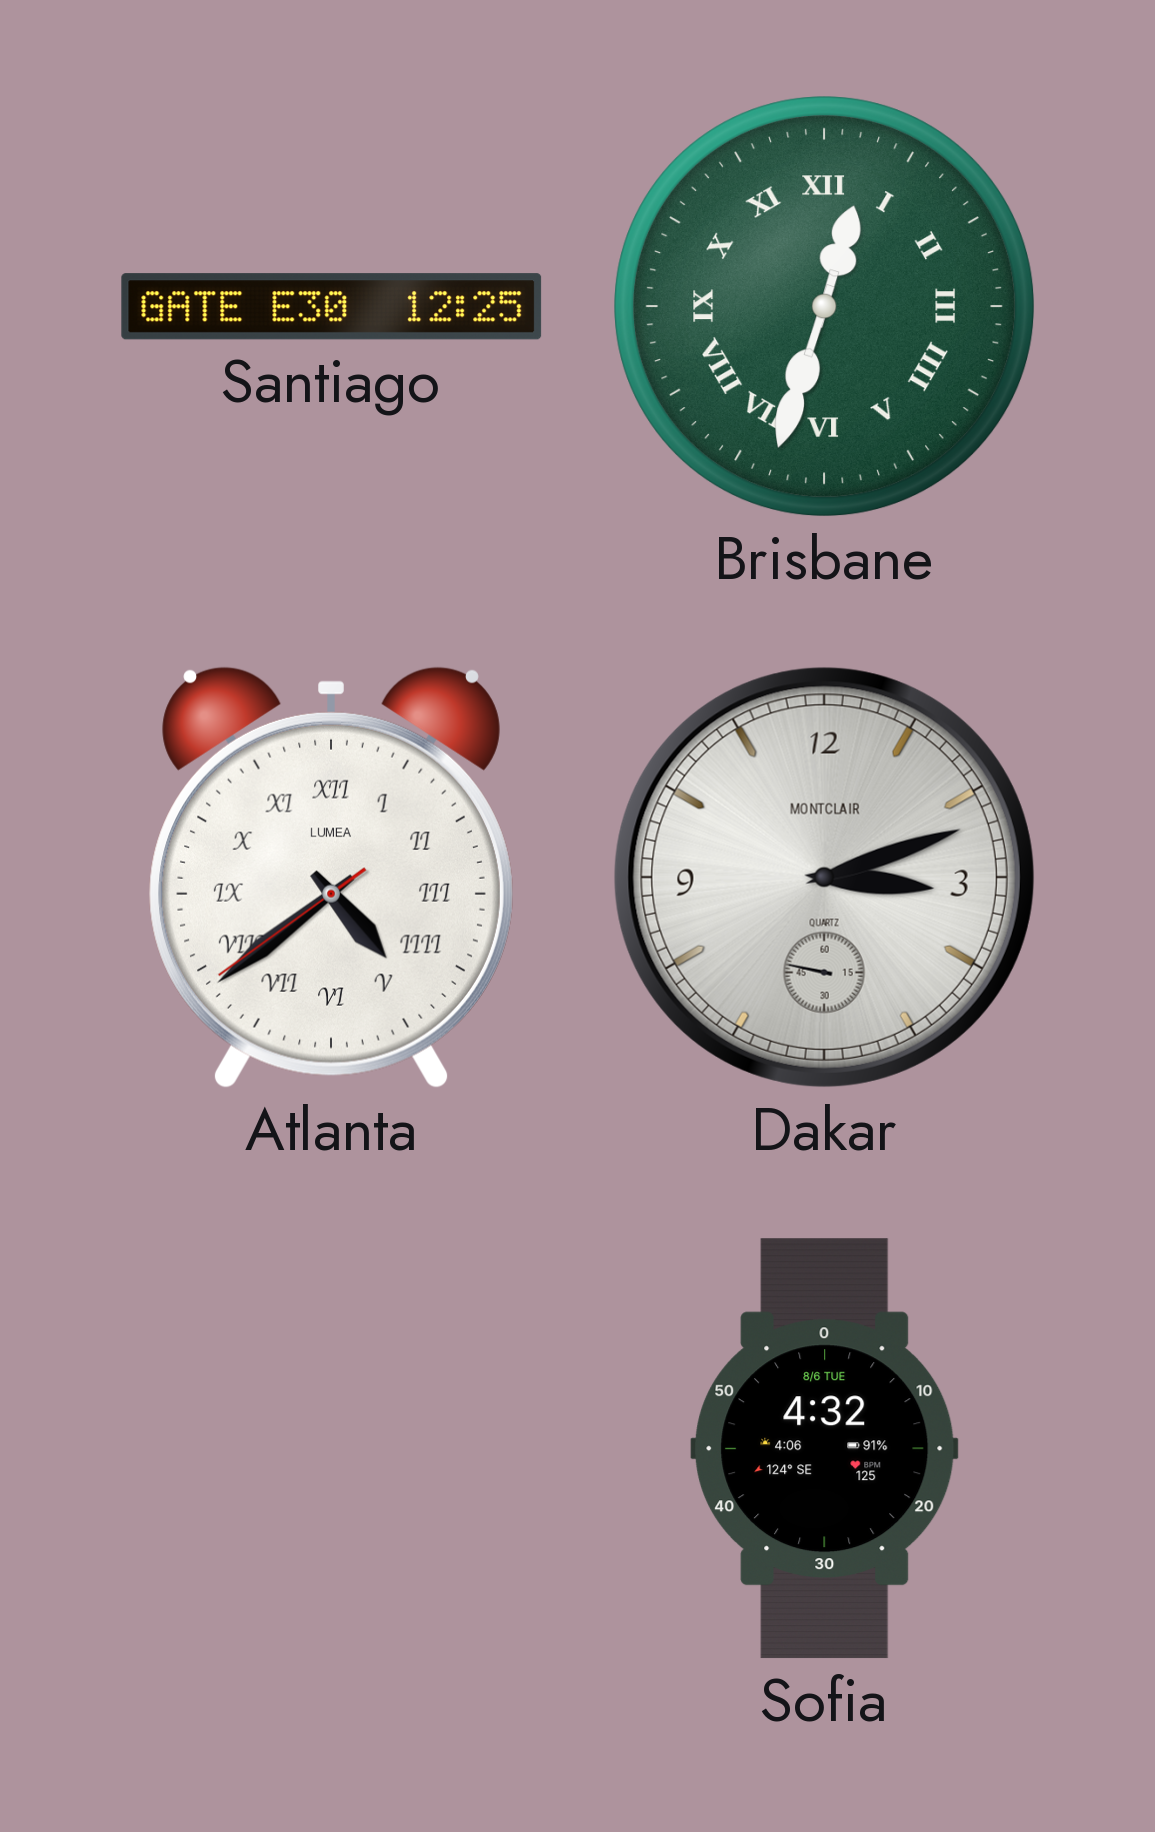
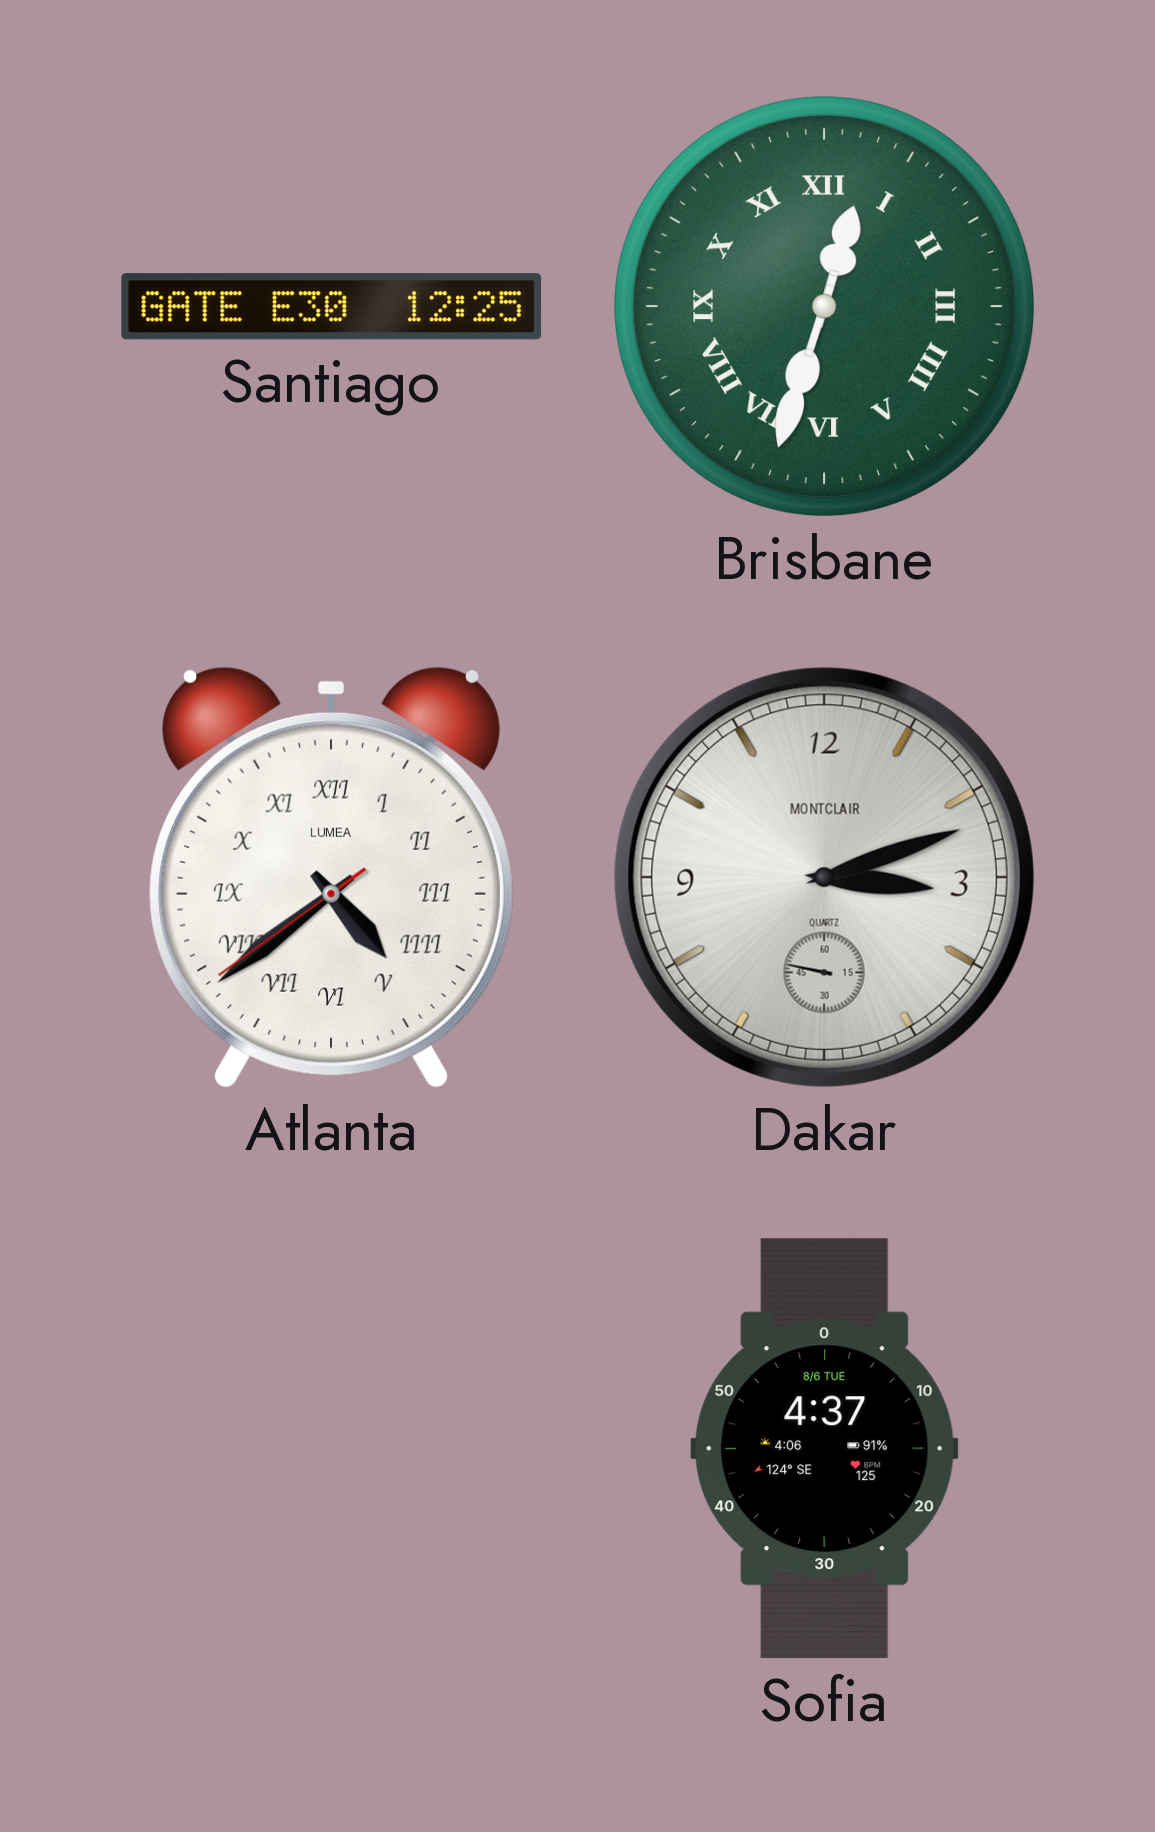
Sofia: 4:32 -> 4:37 (825, 1449)
